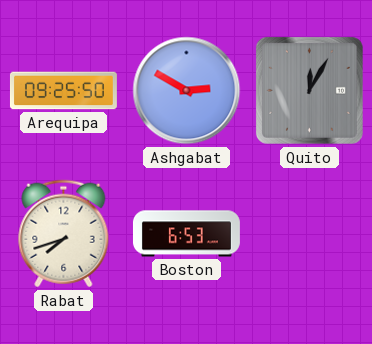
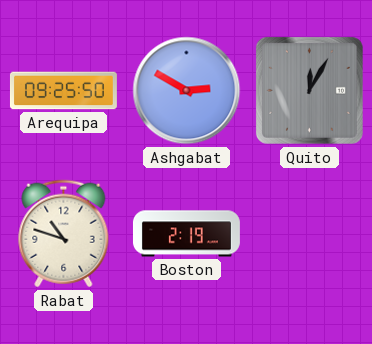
Rabat: 7:42 -> 10:48 (64, 234)
Boston: 6:53 -> 2:19 (186, 234)
